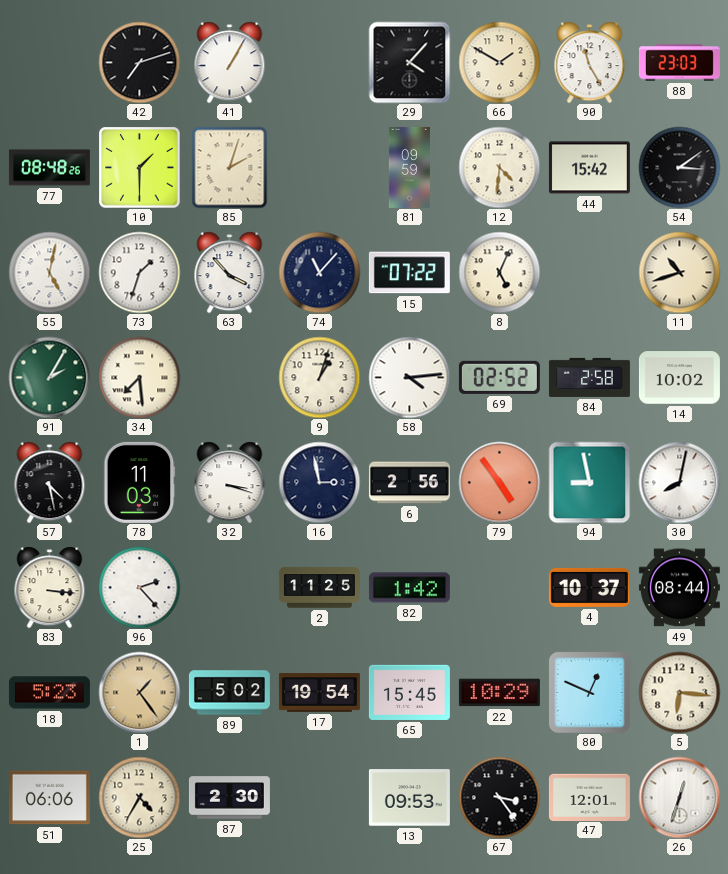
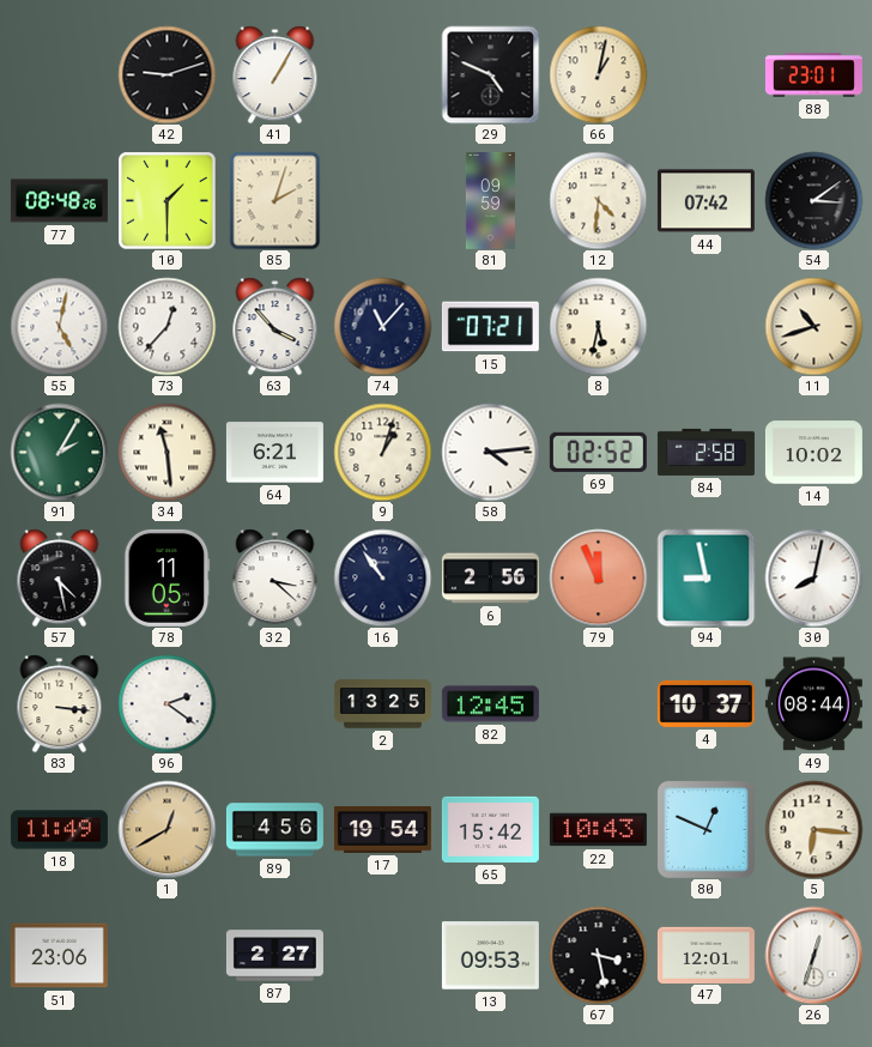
42: 7:12 -> 9:12 (166, 74)
29: 4:07 -> 4:49 (490, 74)
66: 1:50 -> 1:02 (598, 74)
90: 11:25 -> none (590, 62)
88: 23:03 -> 23:01 (813, 75)
44: 15:42 -> 07:42 (706, 201)
73: 1:33 -> 12:37 (166, 326)
15: 07:22 -> 07:21 (490, 327)
8: 5:04 -> 5:32 (598, 326)
34: 7:29 -> 11:29 (166, 452)
64: none -> 6:21 (274, 453)
78: 11:03 -> 11:05 (168, 577)
32: 3:18 -> 3:22 (275, 577)
16: 2:58 -> 10:54 (382, 577)
79: 4:54 -> 11:56 (598, 577)
96: 2:23 -> 2:21 (166, 703)
2: 11:25 -> 13:25 (382, 704)
82: 1:42 -> 12:45 (490, 704)
18: 5:23 -> 11:49 (59, 830)
1: 1:24 -> 12:40 (166, 829)
89: 5:02 -> 4:56 (274, 830)
65: 15:45 -> 15:42 (490, 829)
22: 10:29 -> 10:43 (598, 830)
51: 06:06 -> 23:06 (59, 956)
25: 4:35 -> none (139, 797)
87: 2:30 -> 2:27 (274, 956)
67: 3:24 -> 3:28 (598, 955)
